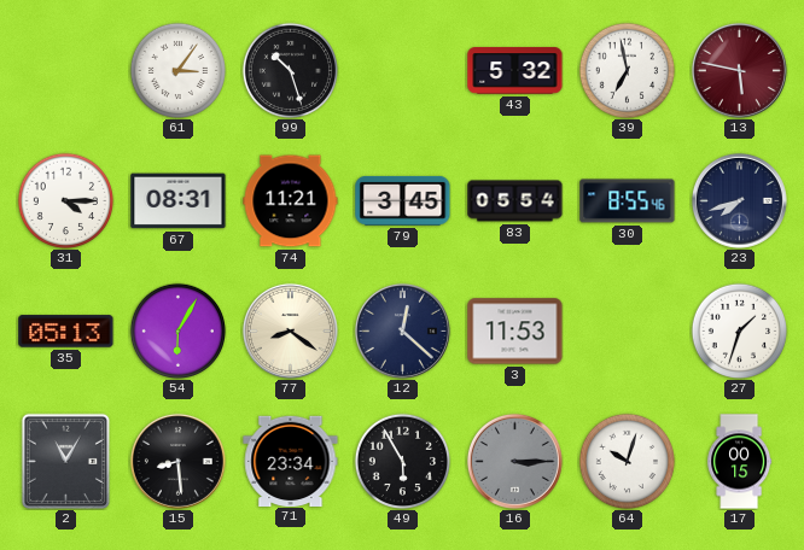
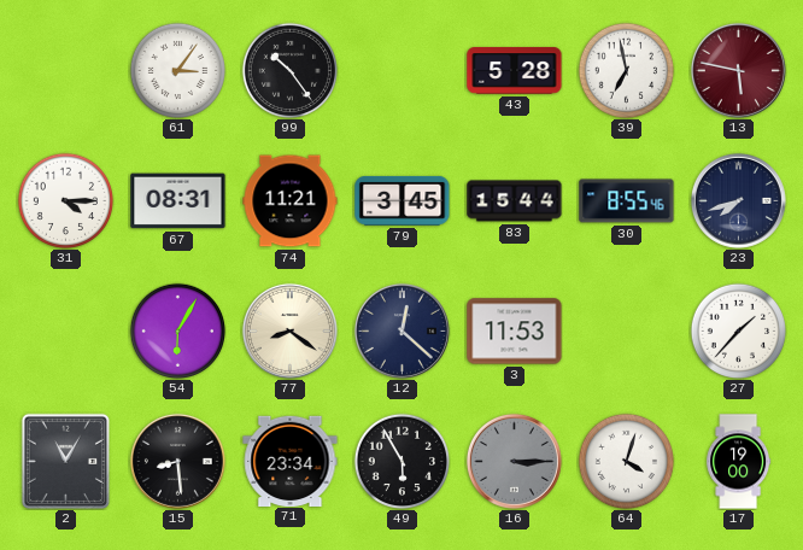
99: 10:27 -> 10:24 (289, 70)
43: 5:32 -> 5:28 (515, 71)
83: 05:54 -> 15:44 (515, 201)
35: 05:13 -> none (66, 332)
27: 1:33 -> 1:37 (738, 330)
64: 10:03 -> 4:03 (626, 461)
17: 00:15 -> 19:00 (739, 462)
